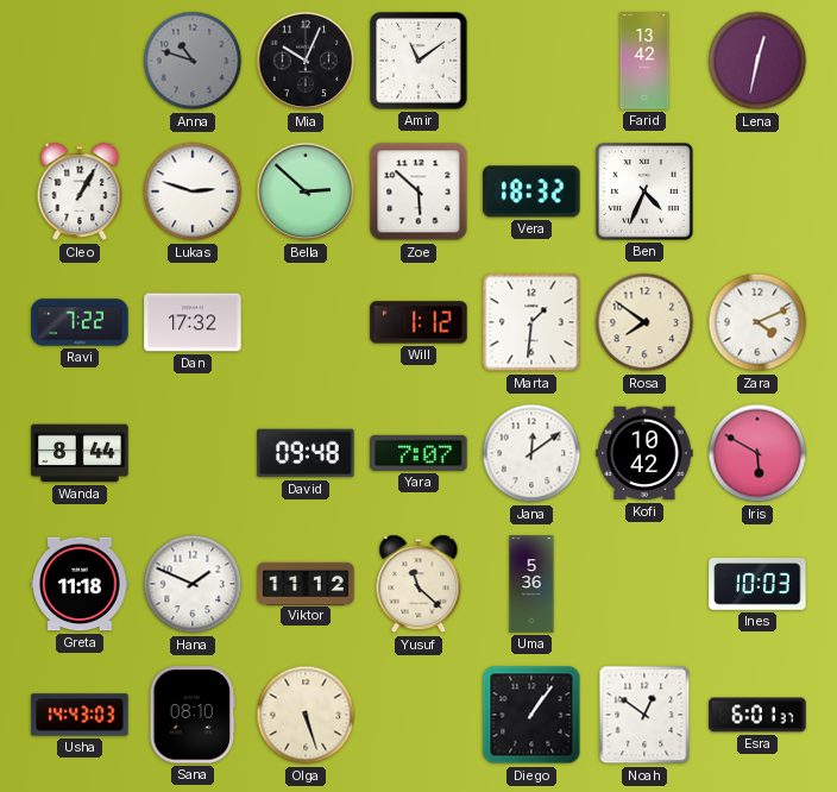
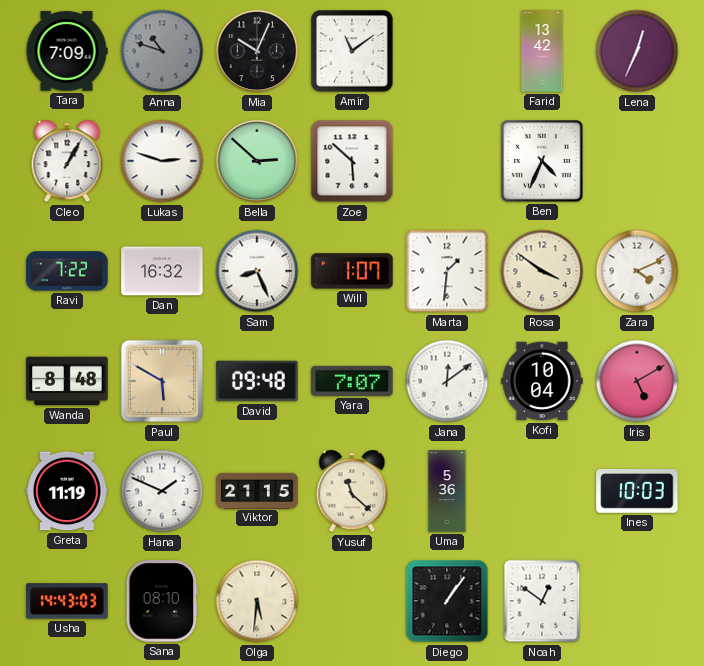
Tara: none -> 7:09 (67, 51)
Lena: 12:32 -> 12:34 (637, 51)
Vera: 18:32 -> none (531, 191)
Dan: 17:32 -> 16:32 (162, 271)
Sam: none -> 8:26 (257, 271)
Will: 1:12 -> 1:07 (352, 271)
Rosa: 7:51 -> 3:51 (542, 271)
Wanda: 8:44 -> 8:48 (67, 381)
Paul: none -> 5:50 (162, 381)
Kofi: 10:42 -> 10:04 (542, 381)
Iris: 5:50 -> 5:10 (637, 381)
Greta: 11:18 -> 11:19 (67, 491)
Viktor: 11:12 -> 21:15 (257, 490)
Olga: 5:27 -> 5:31 (257, 601)
Esra: 6:01 -> none (757, 715)
